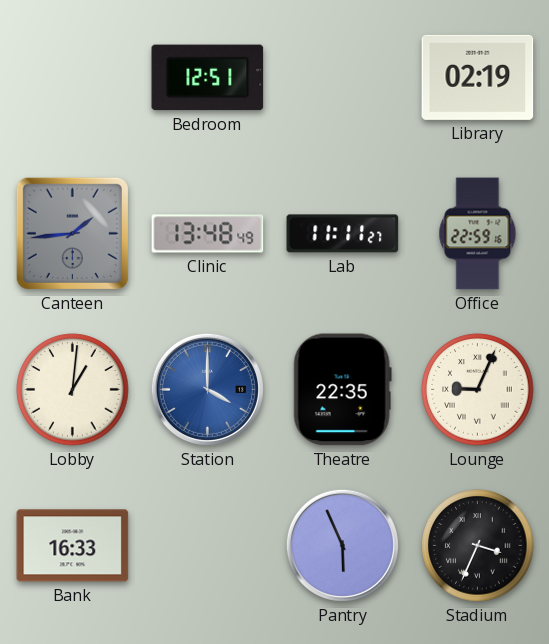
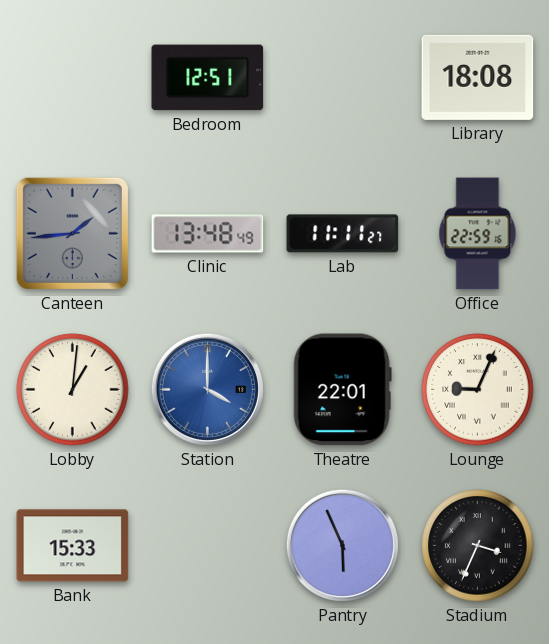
Library: 02:19 -> 18:08 (478, 77)
Theatre: 22:35 -> 22:01 (342, 390)
Bank: 16:33 -> 15:33 (73, 546)
